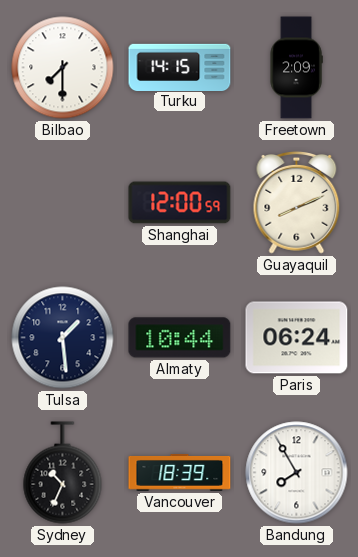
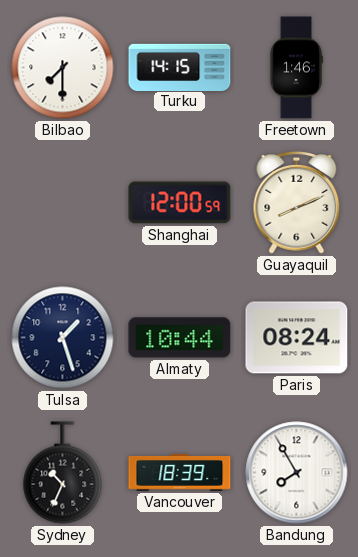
Freetown: 2:09 -> 1:46 (296, 68)
Tulsa: 1:29 -> 1:27 (63, 338)
Paris: 06:24 -> 08:24 (297, 338)
